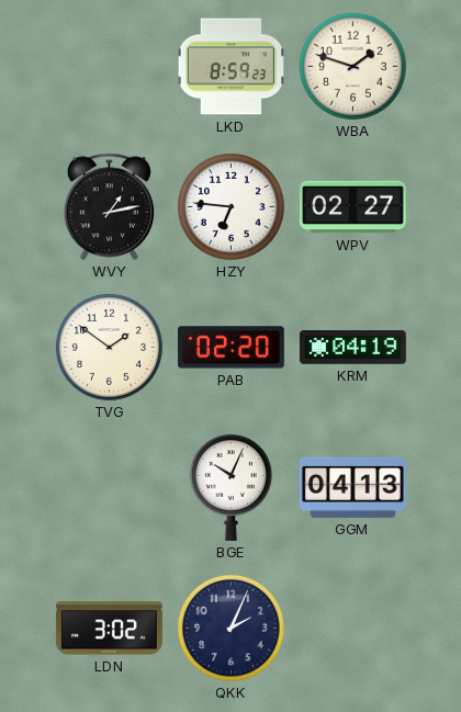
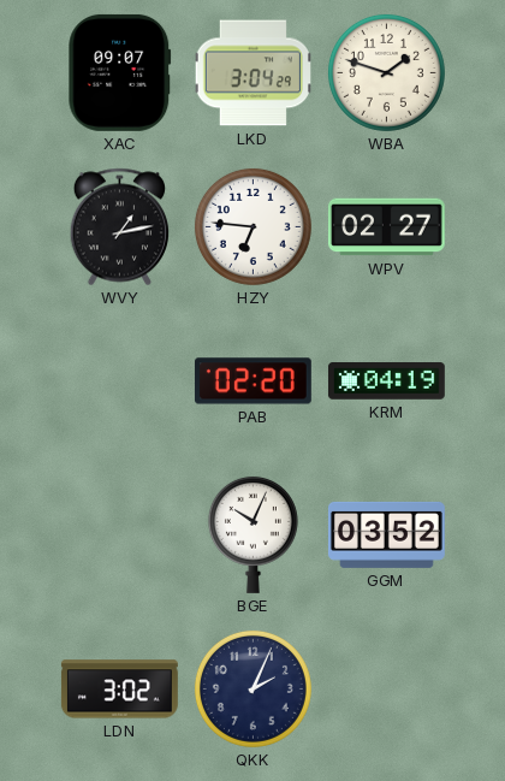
XAC: none -> 09:07 (120, 72)
LKD: 8:59 -> 3:04 (252, 73)
TVG: 1:51 -> none (109, 347)
GGM: 04:13 -> 03:52 (386, 534)
